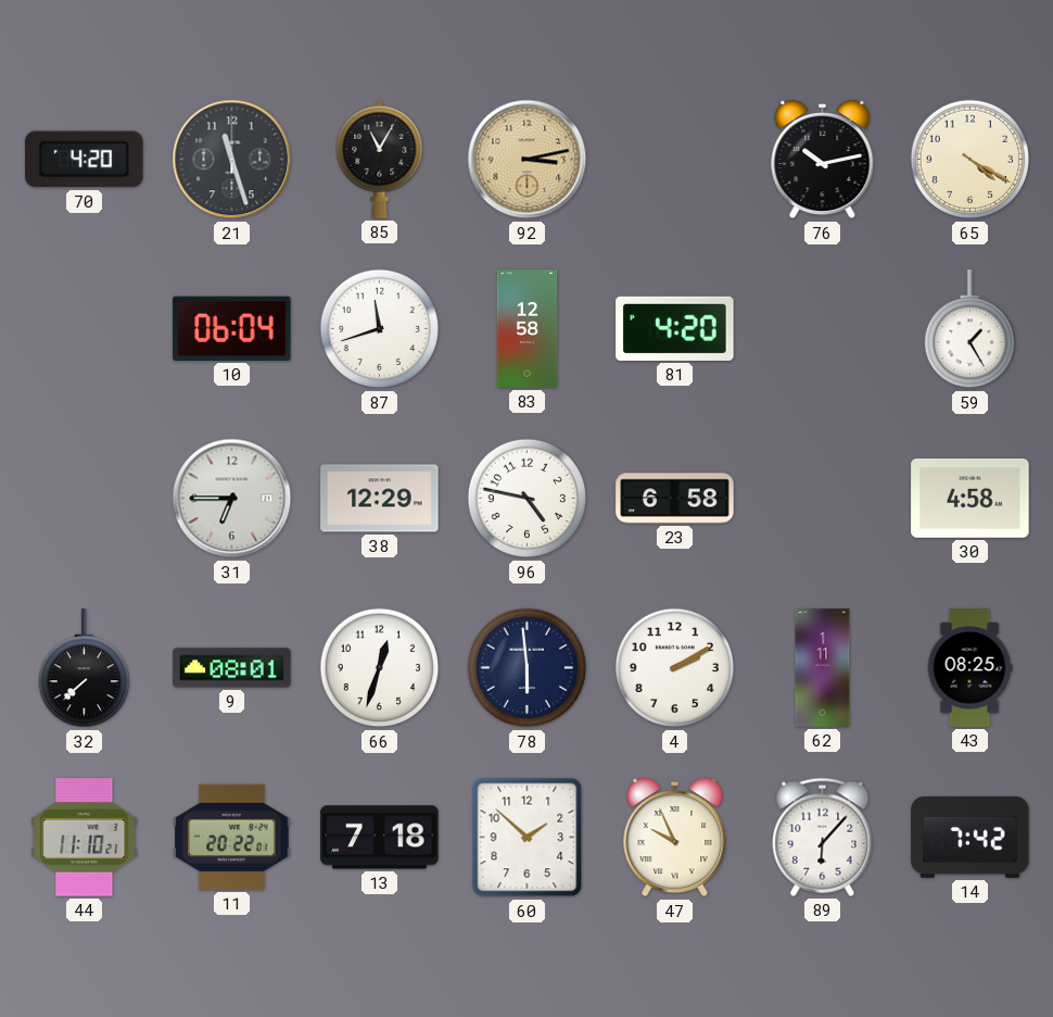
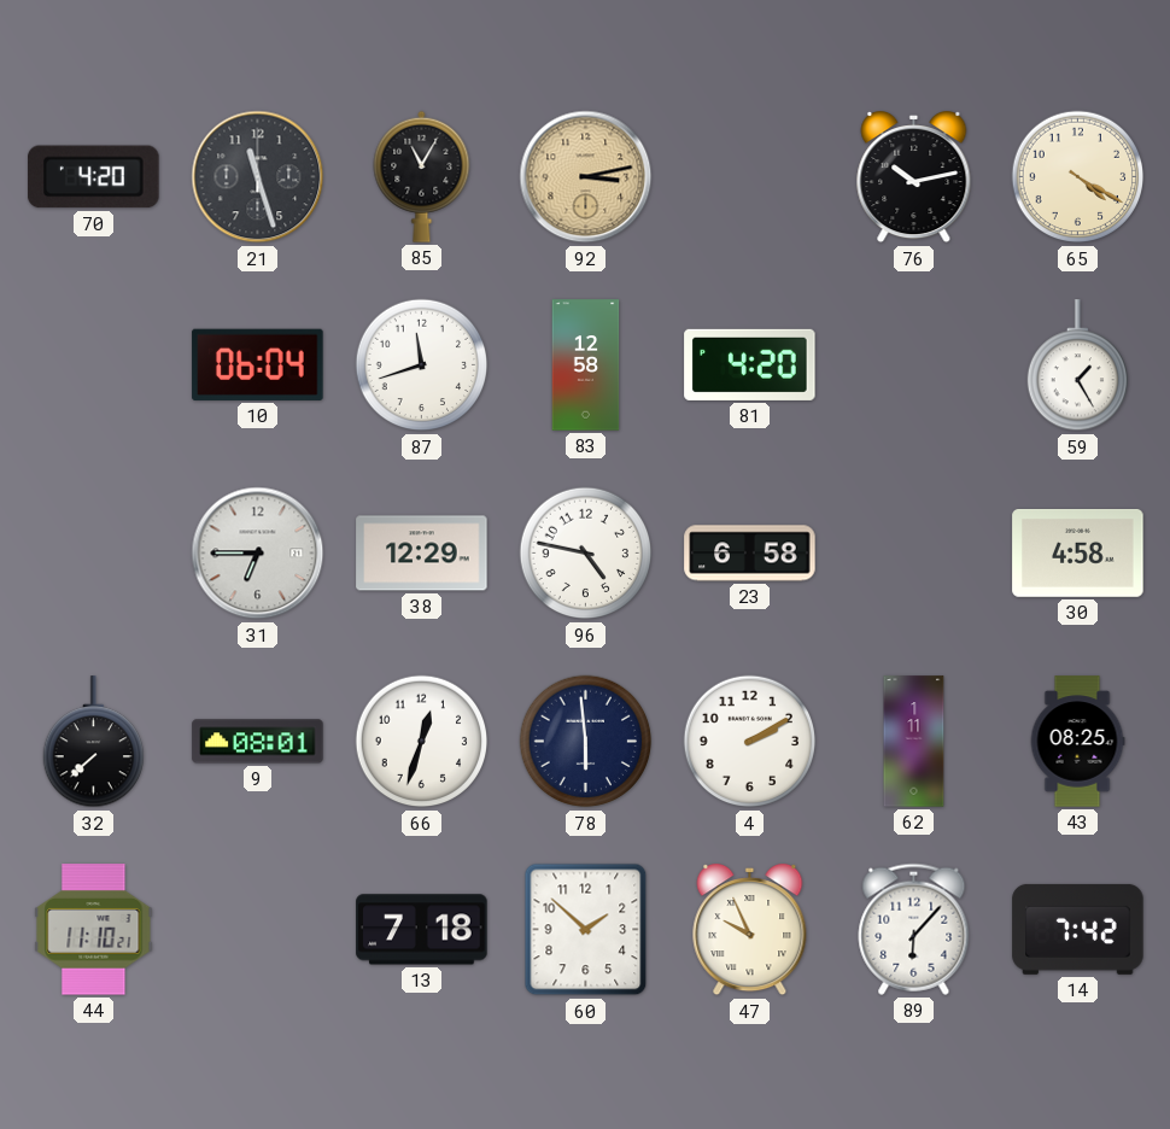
11: 20:22 -> none (232, 837)
